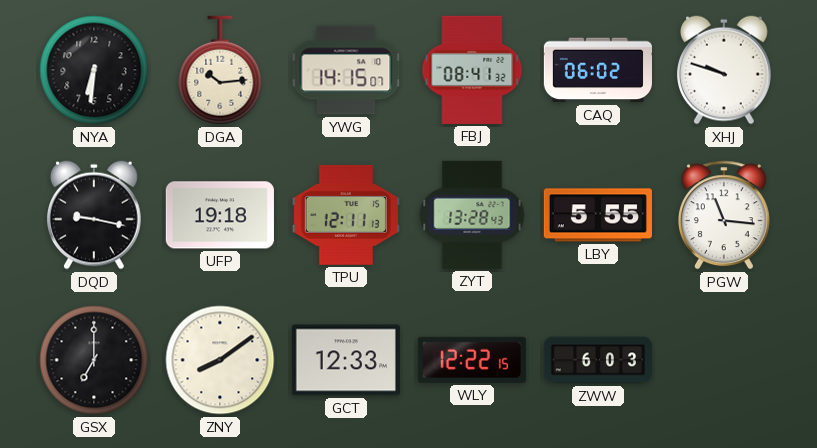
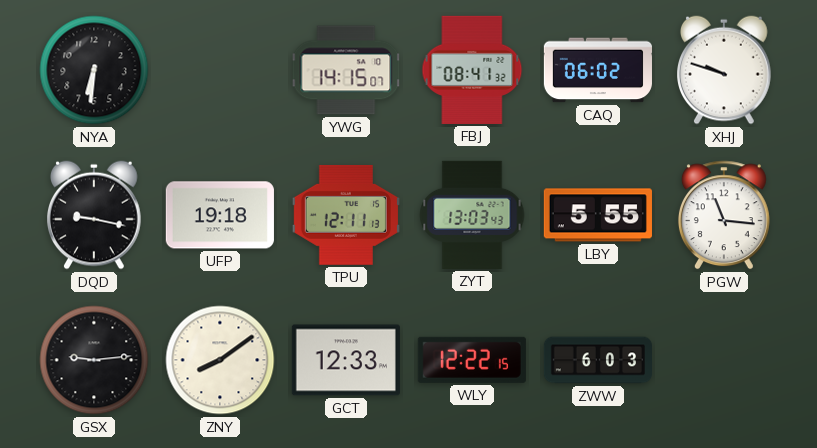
DGA: 10:14 -> none (220, 70)
ZYT: 13:28 -> 13:03 (472, 215)
GSX: 7:00 -> 9:14 (94, 360)
